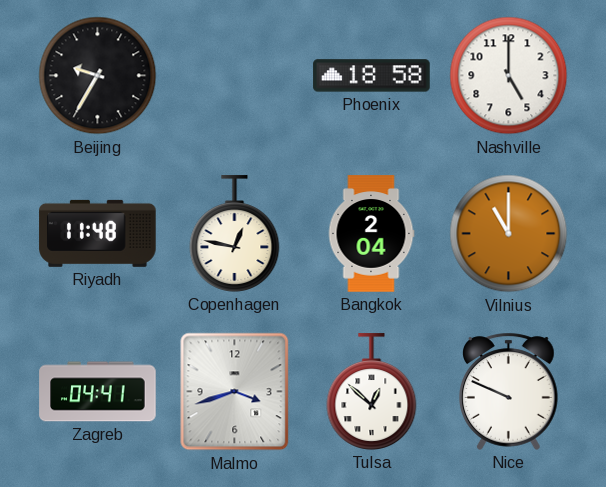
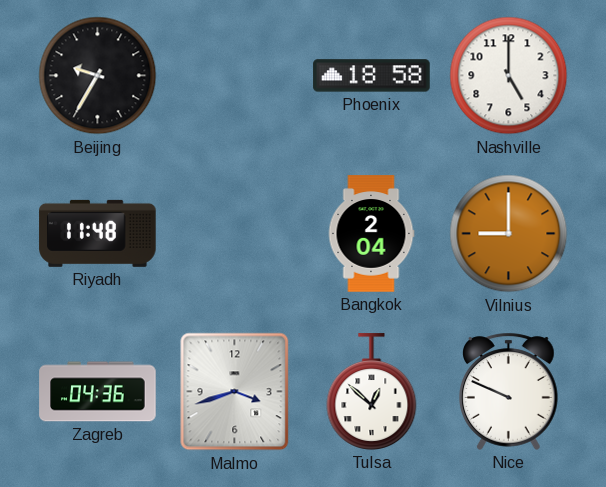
Copenhagen: 12:47 -> none (235, 234)
Vilnius: 11:00 -> 9:00 (509, 234)
Zagreb: 04:41 -> 04:36 (98, 392)
